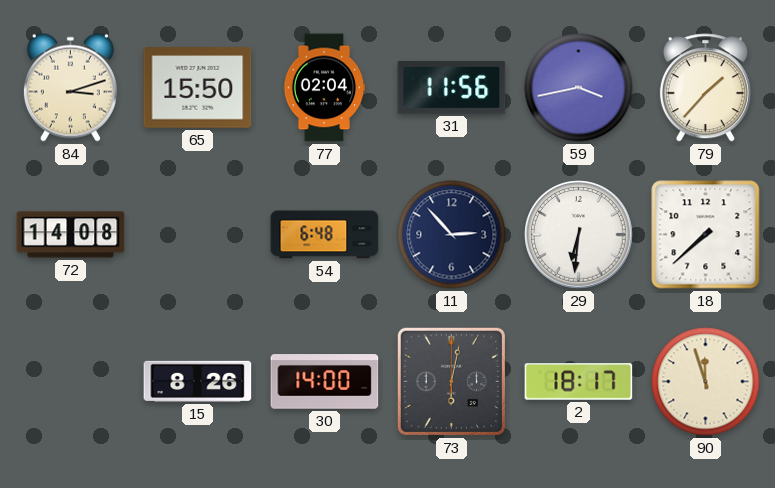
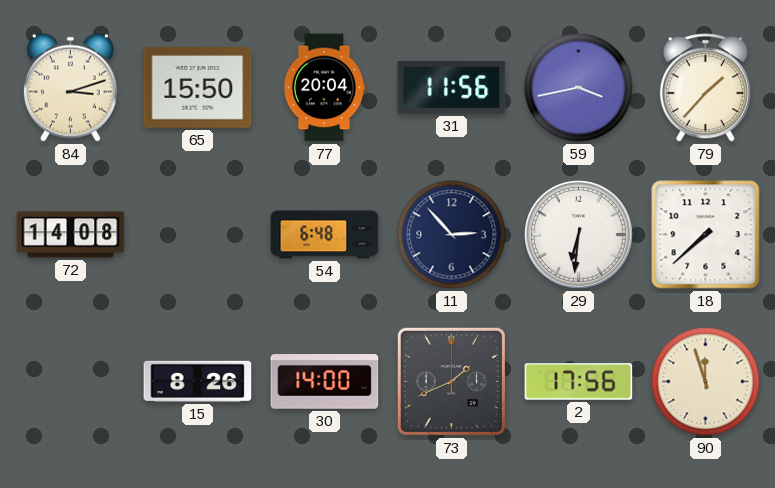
77: 02:04 -> 20:04 (324, 88)
73: 6:02 -> 1:41 (451, 381)
2: 18:17 -> 17:56 (579, 382)
